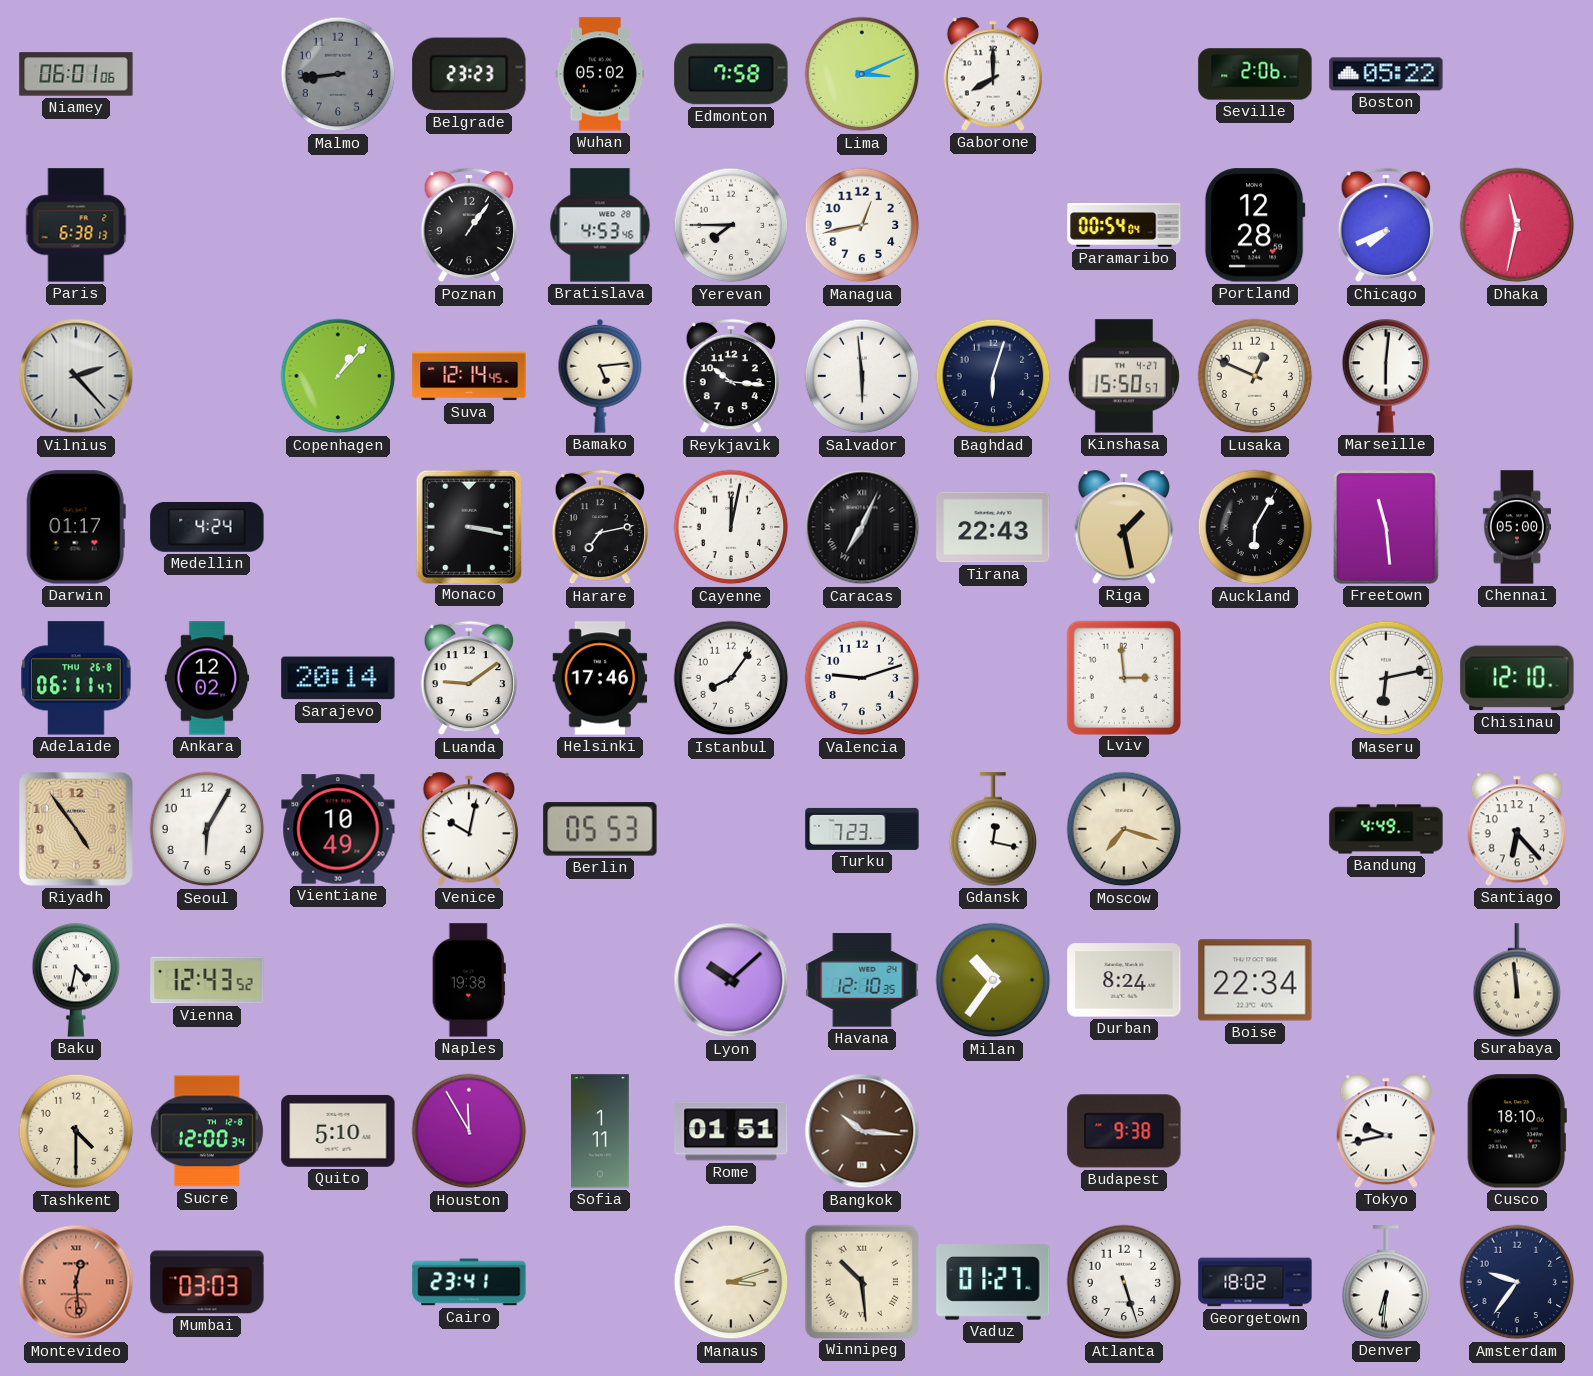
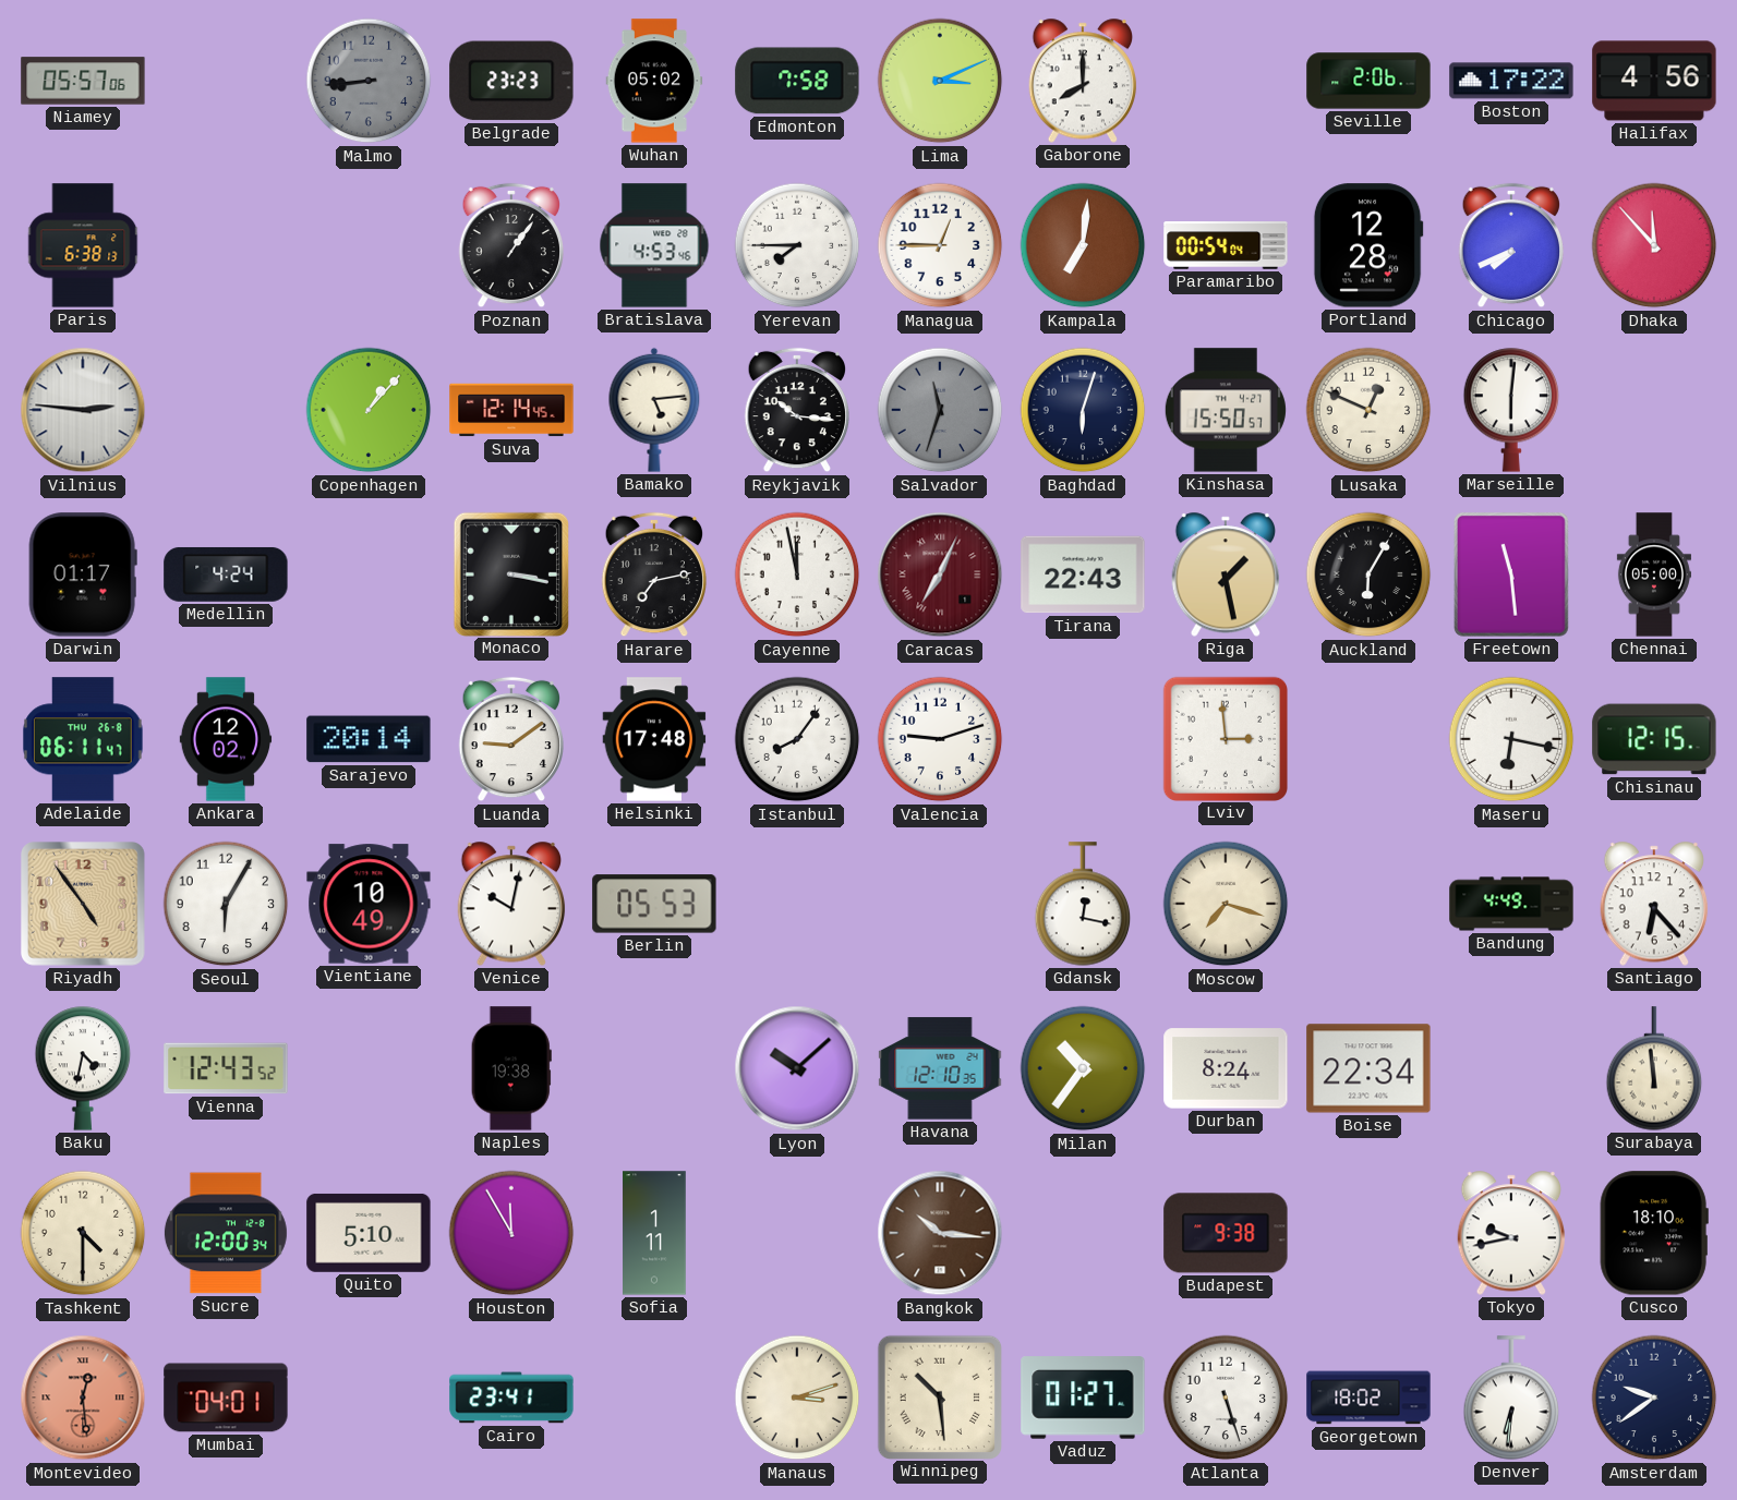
Niamey: 06:01 -> 05:57 (83, 81)
Boston: 05:22 -> 17:22 (1511, 81)
Halifax: none -> 4:56 (1654, 81)
Managua: 12:43 -> 12:45 (940, 245)
Kampala: none -> 7:01 (1083, 245)
Dhaka: 11:32 -> 11:53 (1654, 245)
Vilnius: 2:23 -> 2:46 (83, 410)
Salvador: 5:59 -> 11:33 (940, 410)
Salvador dial: white -> grey (940, 410)
Cayenne: 12:02 -> 11:58 (797, 574)
Caracas dial: black -> burgundy (940, 574)
Helsinki: 17:46 -> 17:48 (654, 739)
Maseru: 6:13 -> 6:17 (1511, 739)
Chisinau: 12:10 -> 12:15 (1654, 739)
Turku: 7:23 -> none (862, 829)
Rome: 01:51 -> none (731, 1131)
Mumbai: 03:03 -> 04:01 (226, 1398)
Amsterdam: 9:36 -> 9:39 (1654, 1398)
